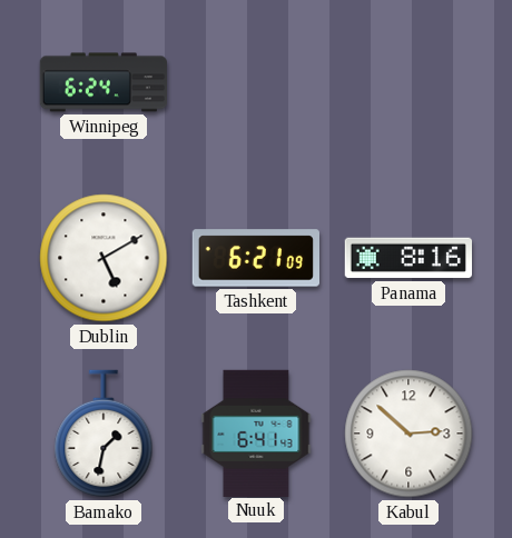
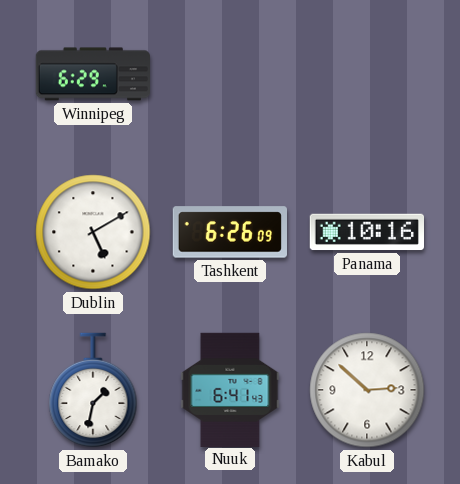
Winnipeg: 6:24 -> 6:29 (92, 74)
Tashkent: 6:21 -> 6:26 (229, 232)
Panama: 8:16 -> 10:16 (366, 232)
